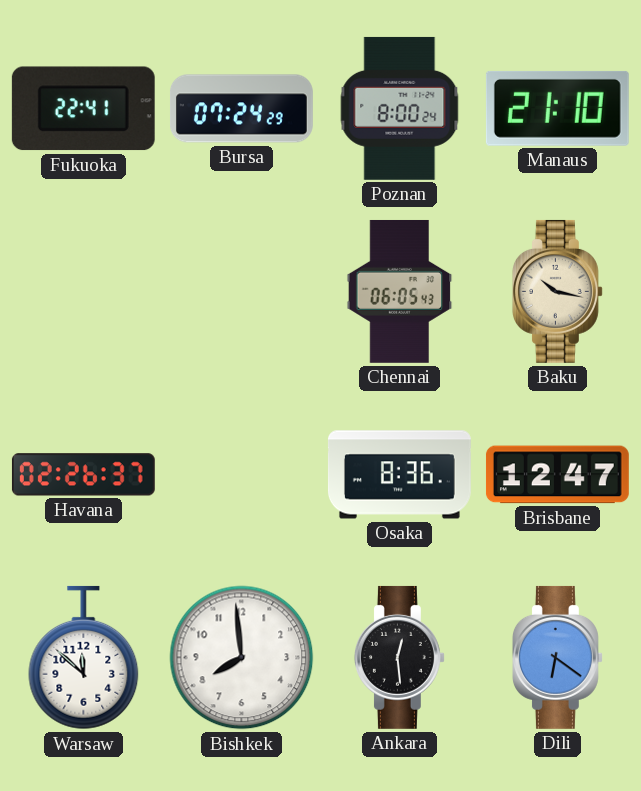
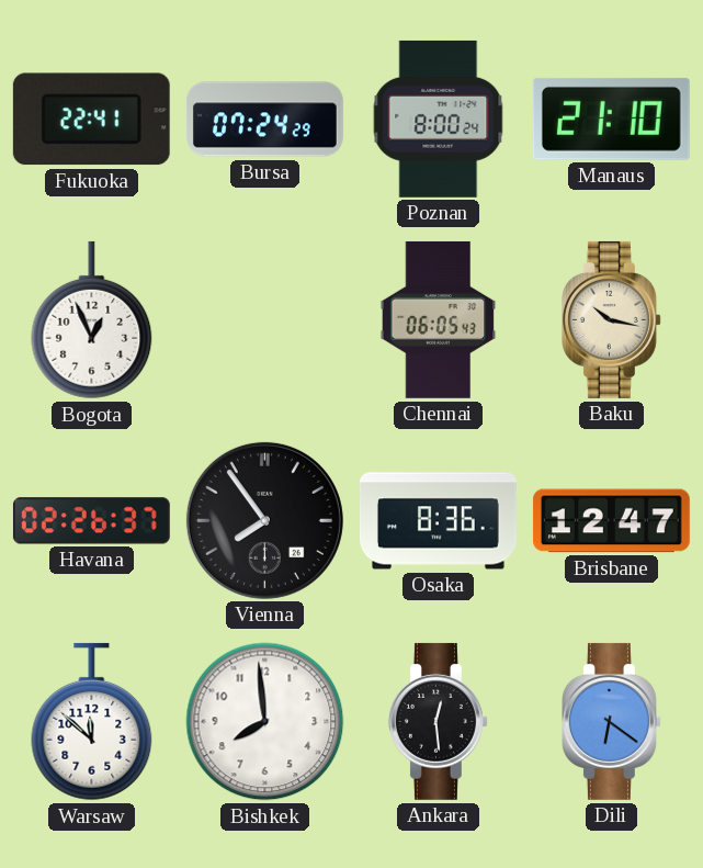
Bogota: none -> 12:56 (92, 320)
Vienna: none -> 7:54 (264, 520)
